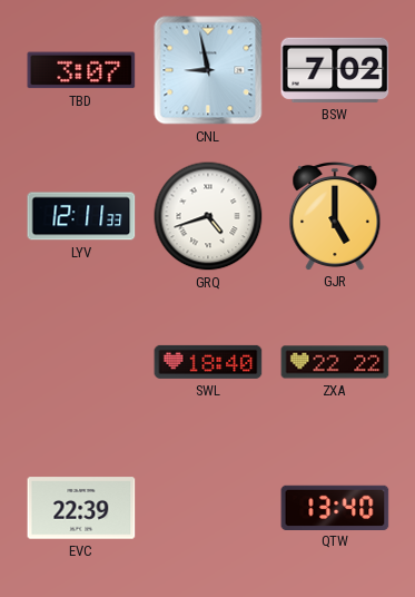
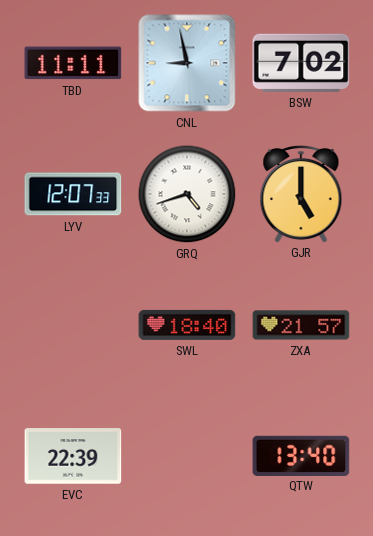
TBD: 3:07 -> 11:11 (73, 63)
LYV: 12:11 -> 12:07 (73, 194)
ZXA: 22:22 -> 21:57 (301, 325)
